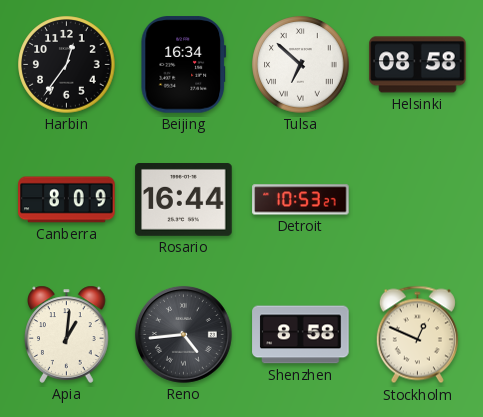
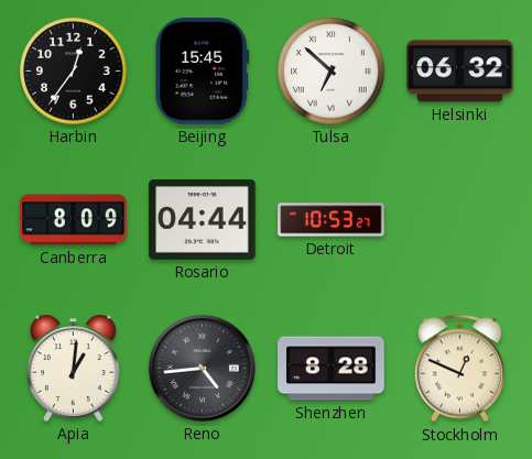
Beijing: 16:34 -> 15:45 (203, 72)
Helsinki: 08:58 -> 06:32 (460, 72)
Rosario: 16:44 -> 04:44 (203, 220)
Shenzhen: 8:58 -> 8:28 (332, 369)
